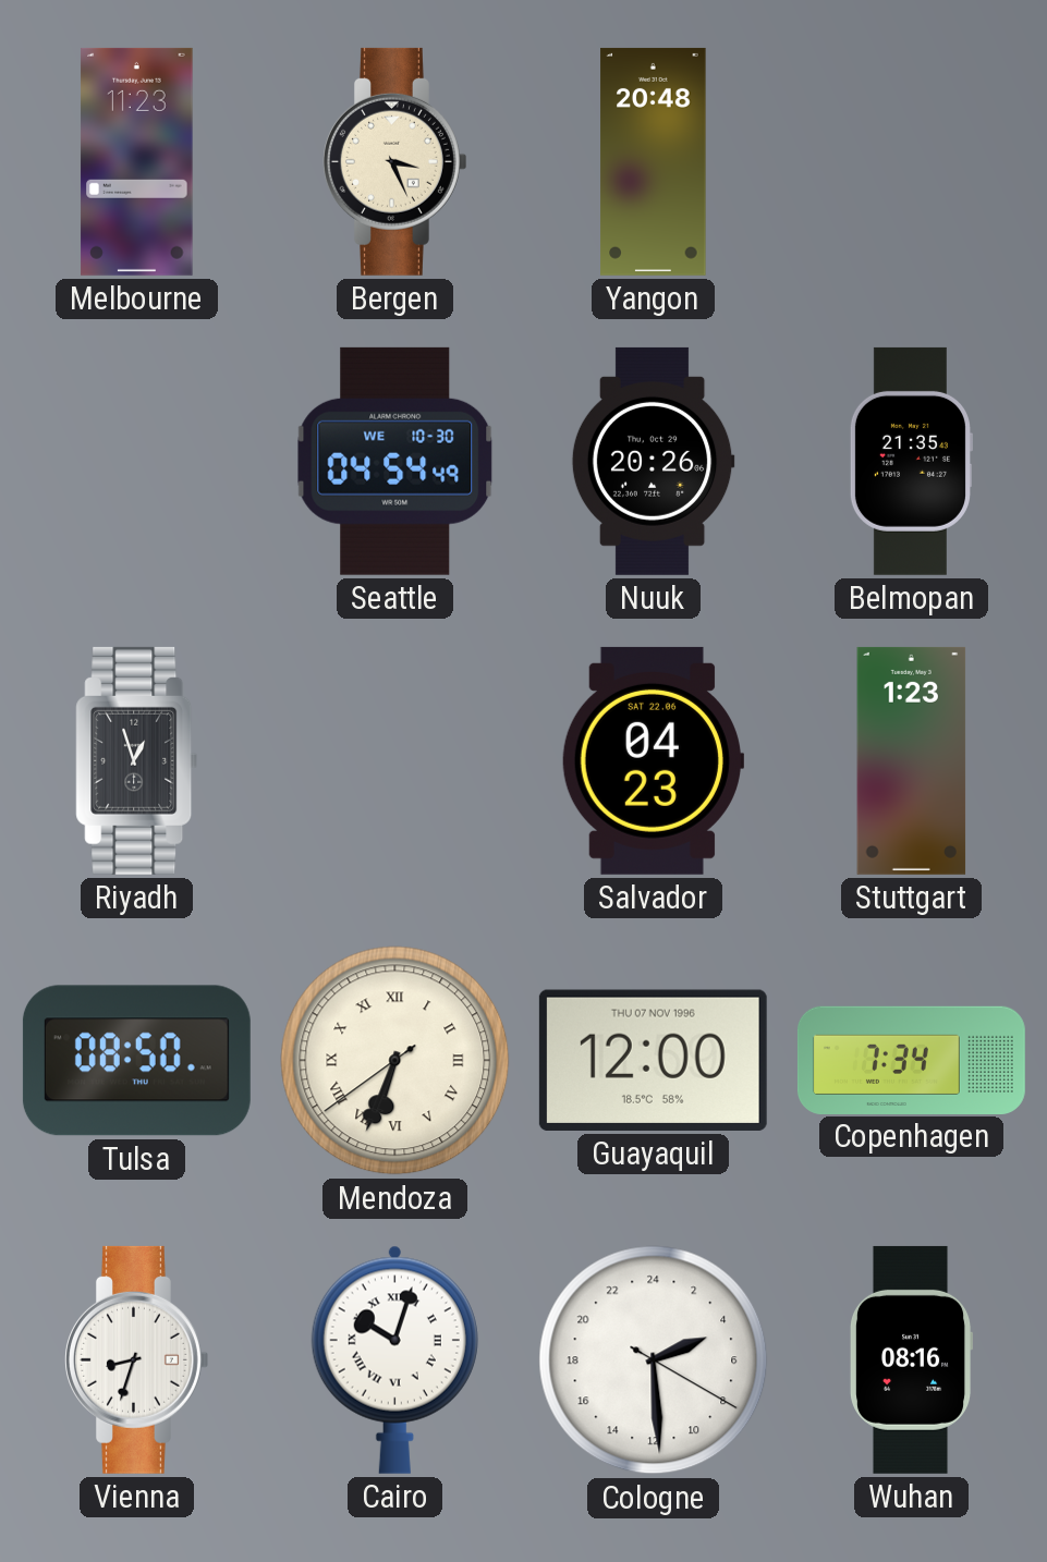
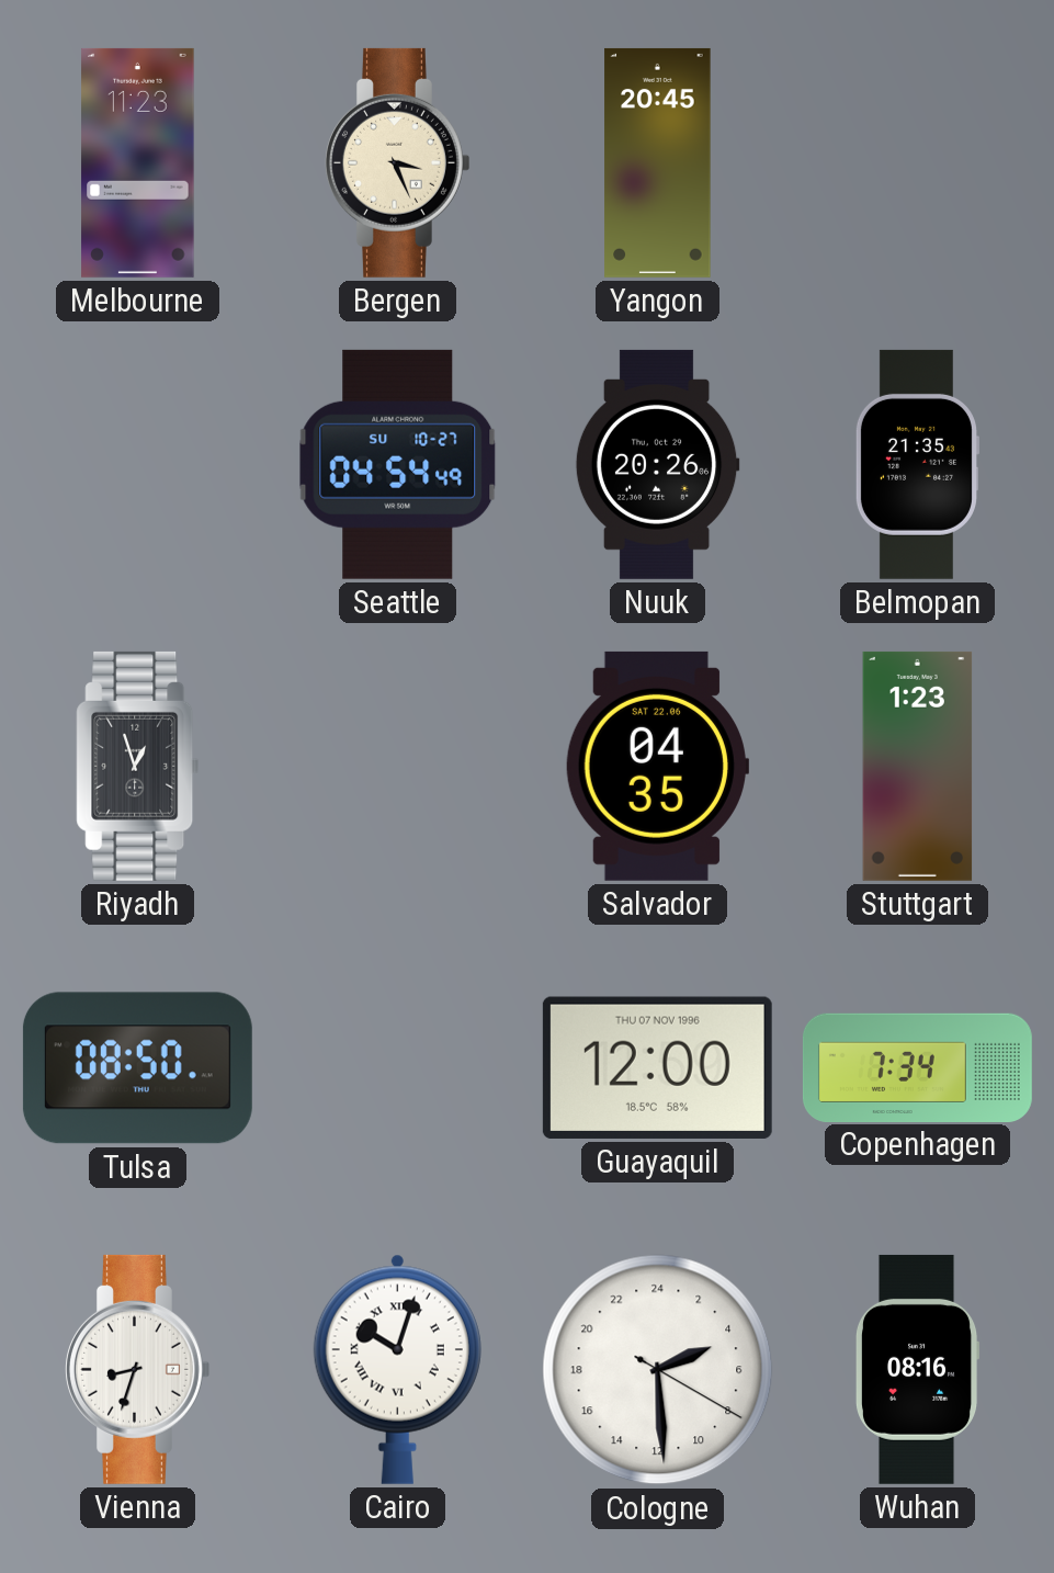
Yangon: 20:48 -> 20:45 (658, 162)
Seattle date: WE 10-30 -> SU 10-27 (398, 464)
Salvador: 04:23 -> 04:35 (656, 766)
Mendoza: 6:33 -> none (395, 1061)
